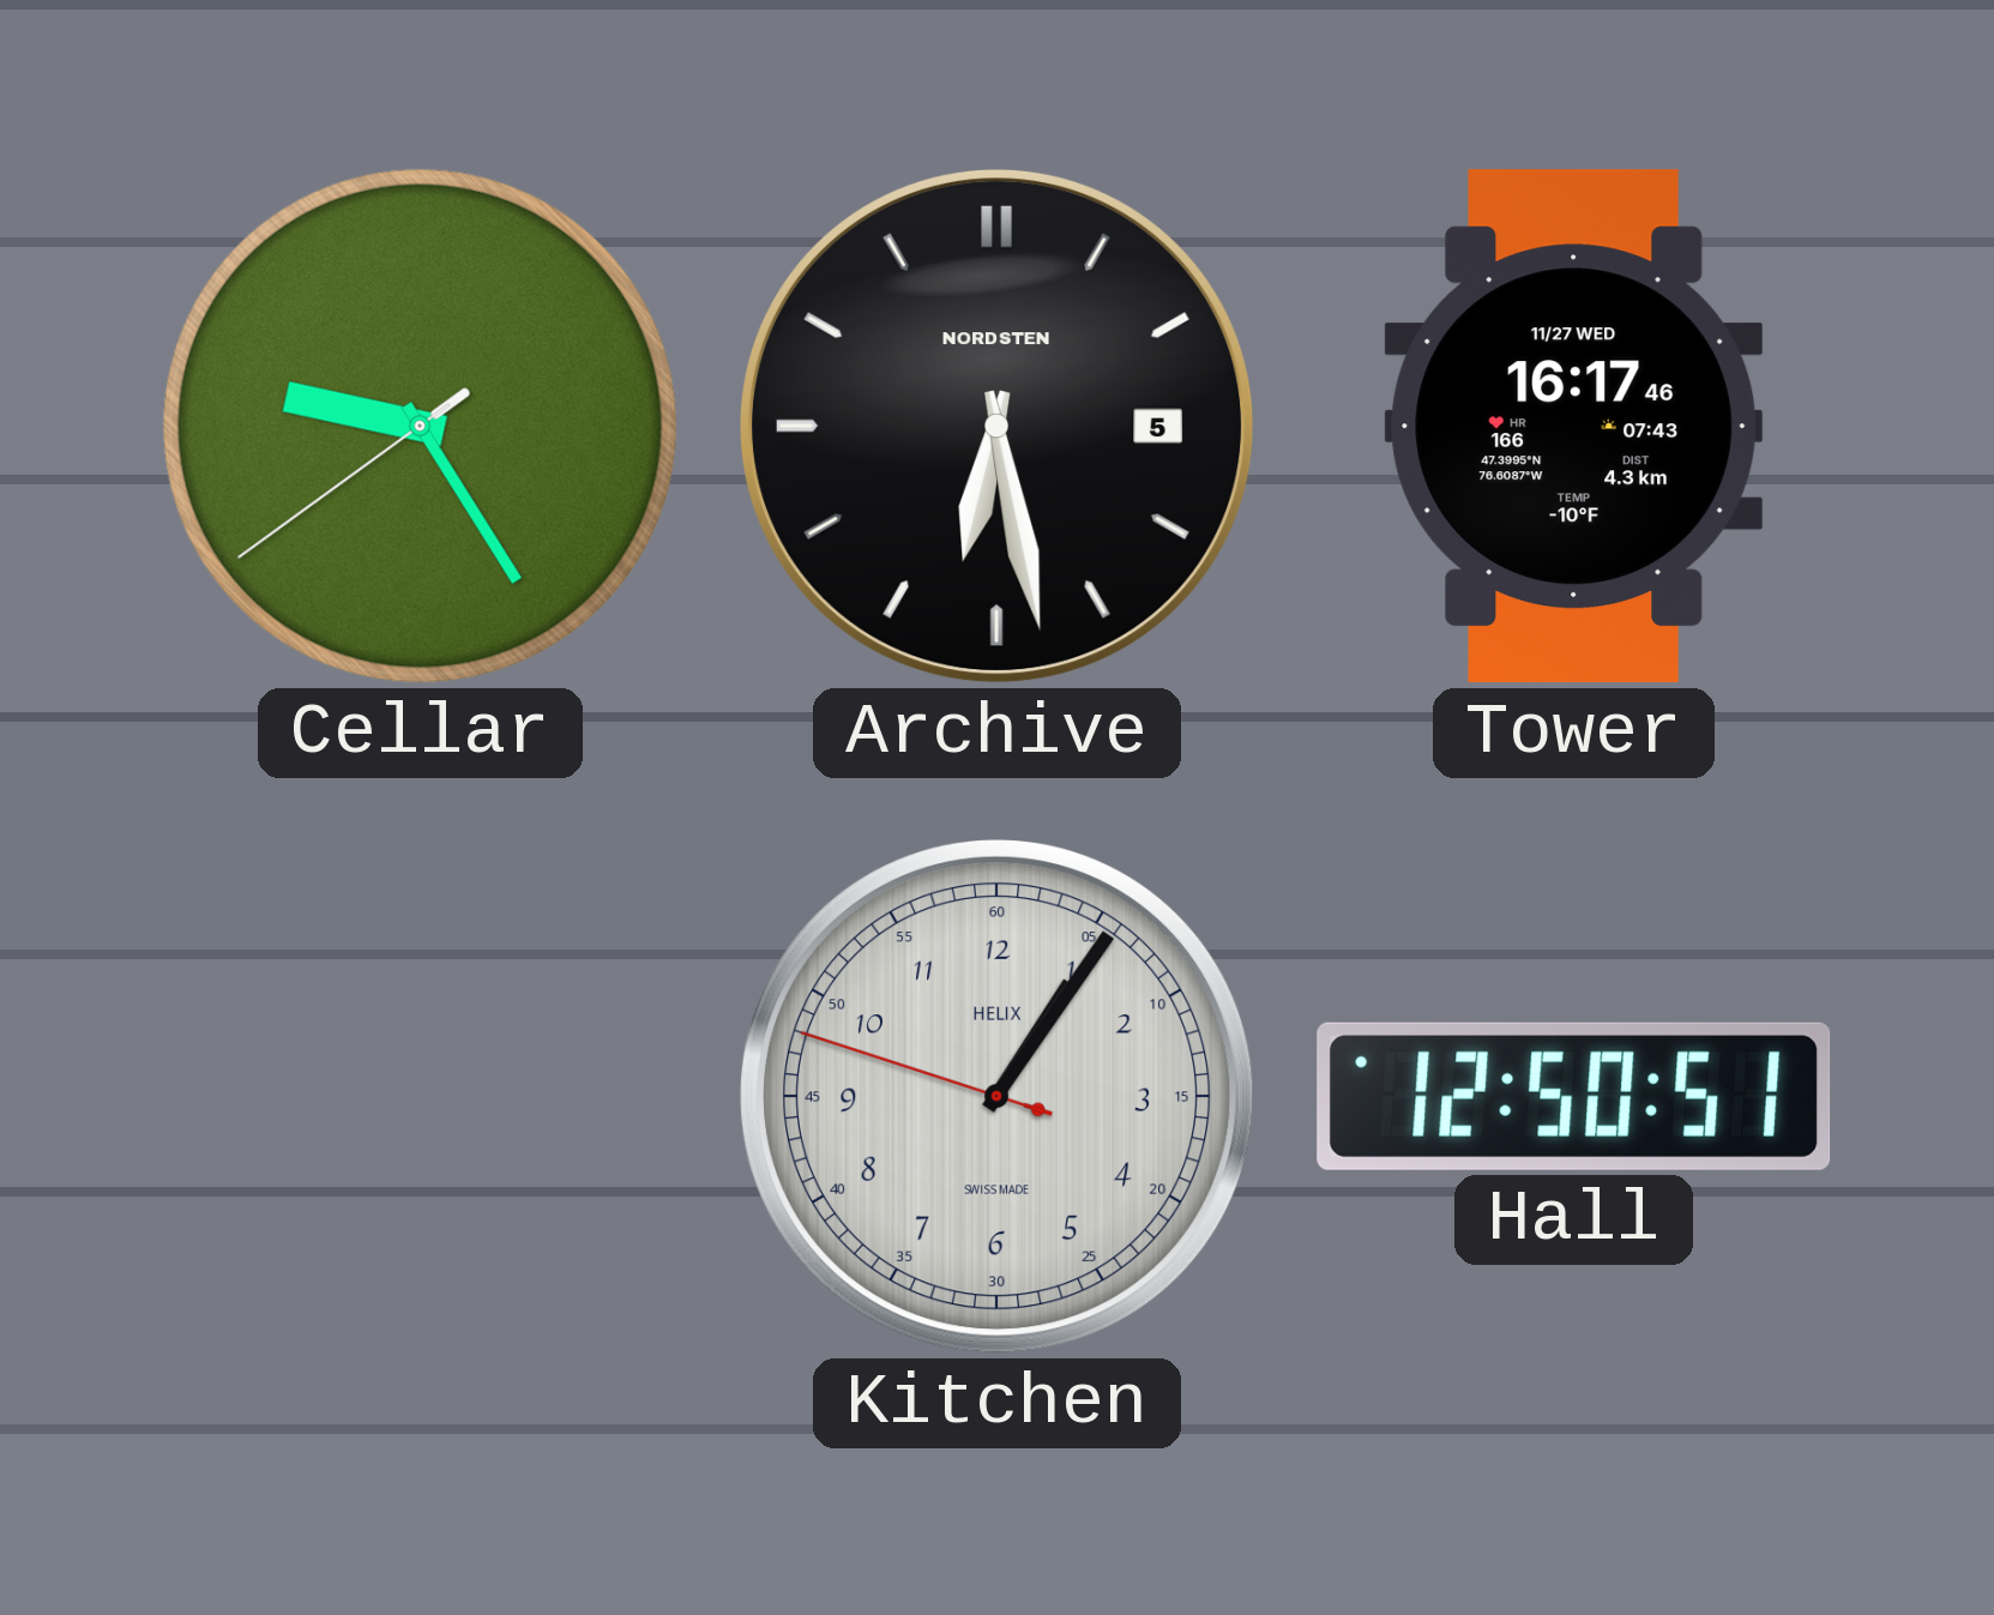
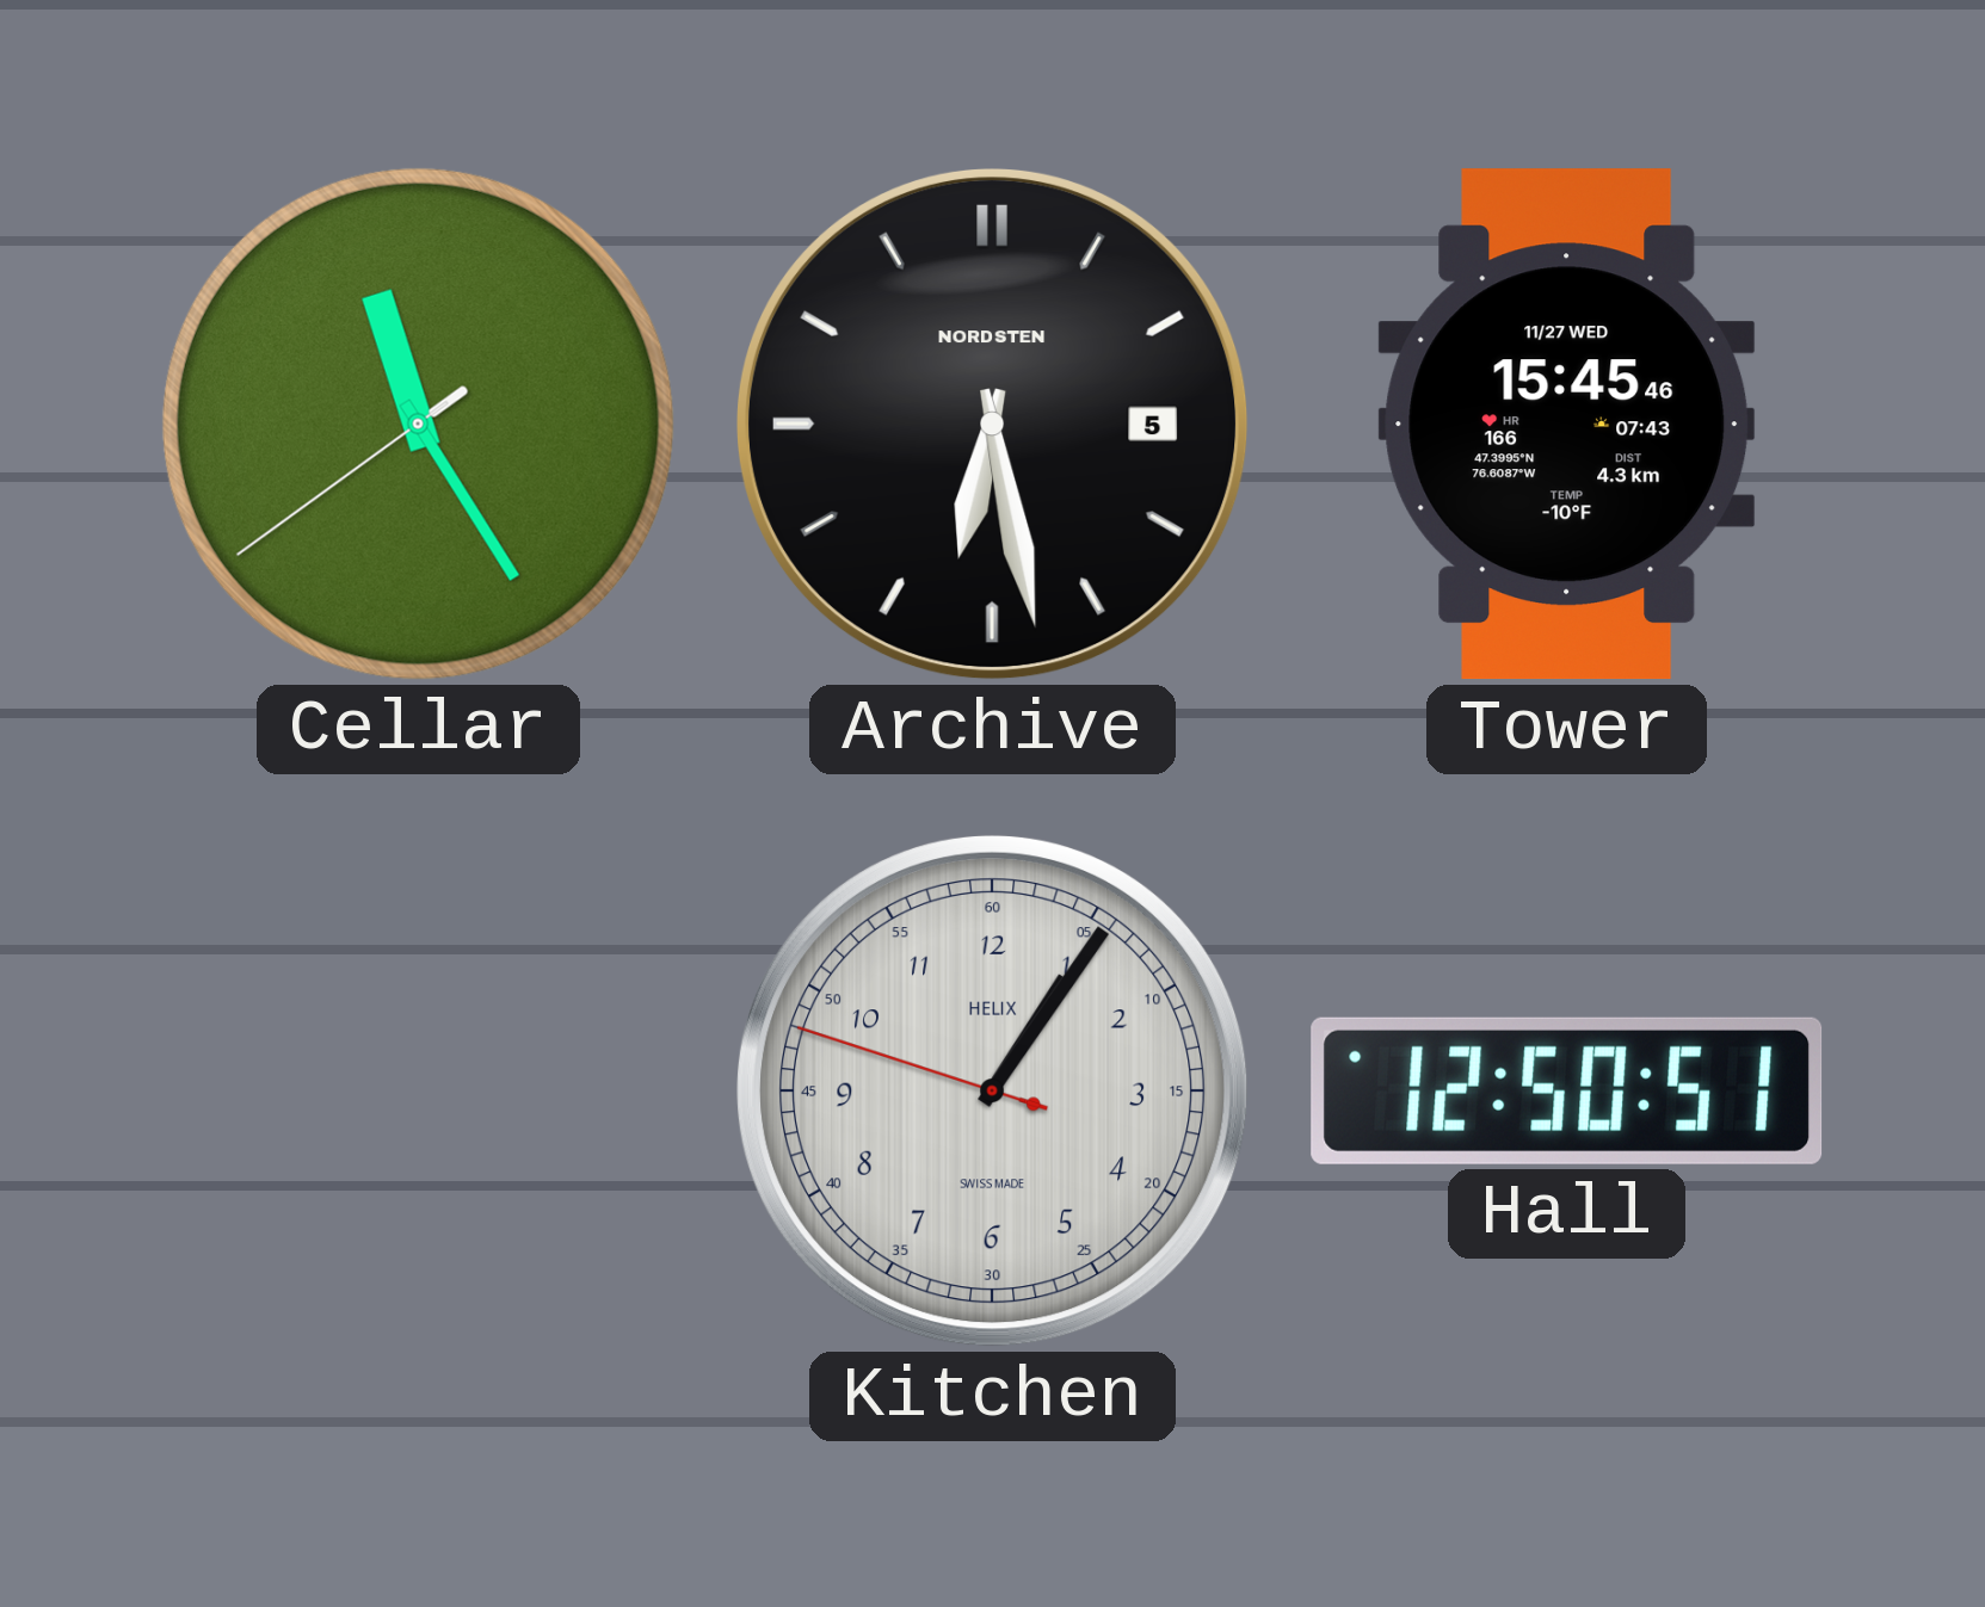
Cellar: 9:24 -> 11:24 (418, 424)
Tower: 16:17 -> 15:45 (1567, 425)
